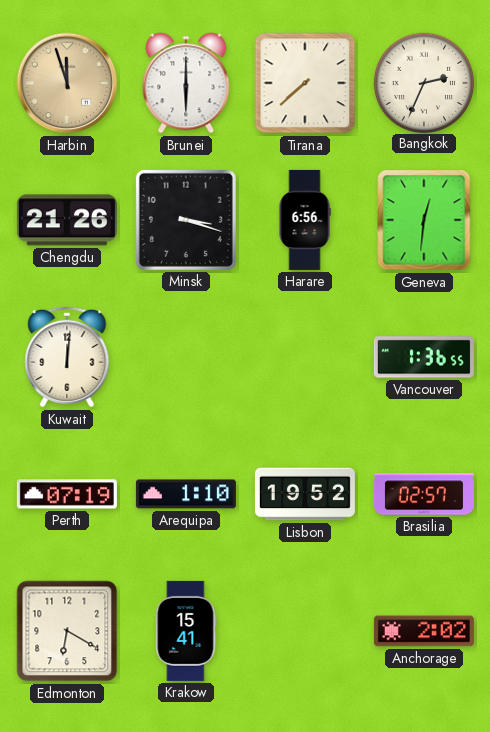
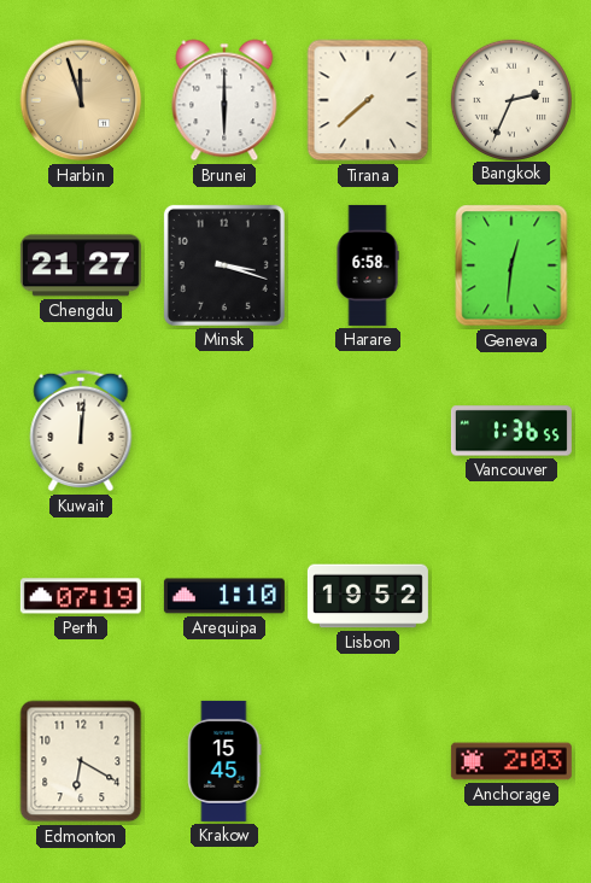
Chengdu: 21:26 -> 21:27 (81, 265)
Harare: 6:56 -> 6:58 (368, 265)
Brasilia: 02:57 -> none (424, 494)
Krakow: 15:41 -> 15:45 (224, 761)
Anchorage: 2:02 -> 2:03 (511, 761)
